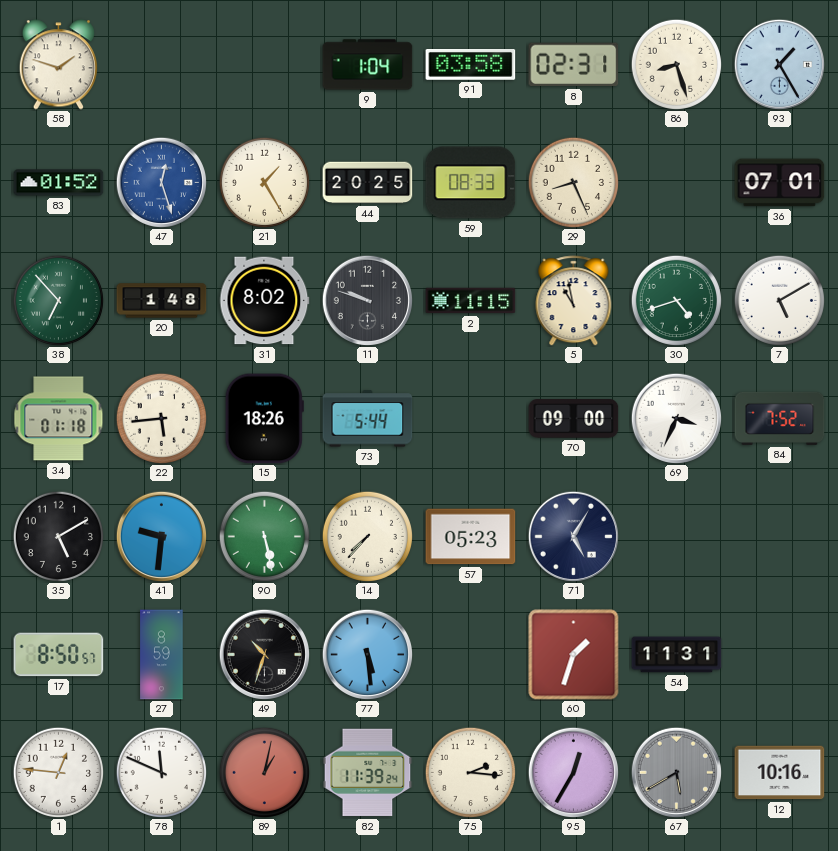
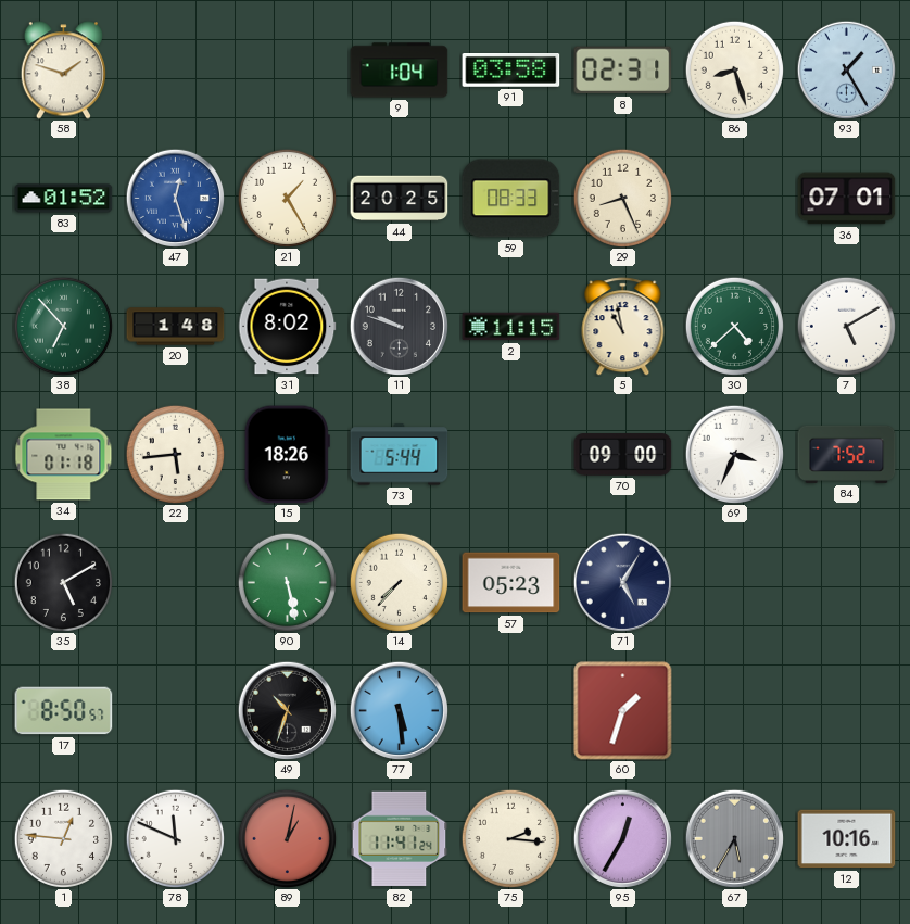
30: 4:42 -> 4:38 (734, 326)
41: 9:31 -> none (161, 536)
27: 8:59 -> none (162, 655)
54: 11:31 -> none (677, 655)
82: 11:39 -> 11:41 (400, 839)
67: 5:40 -> 5:35 (734, 838)
